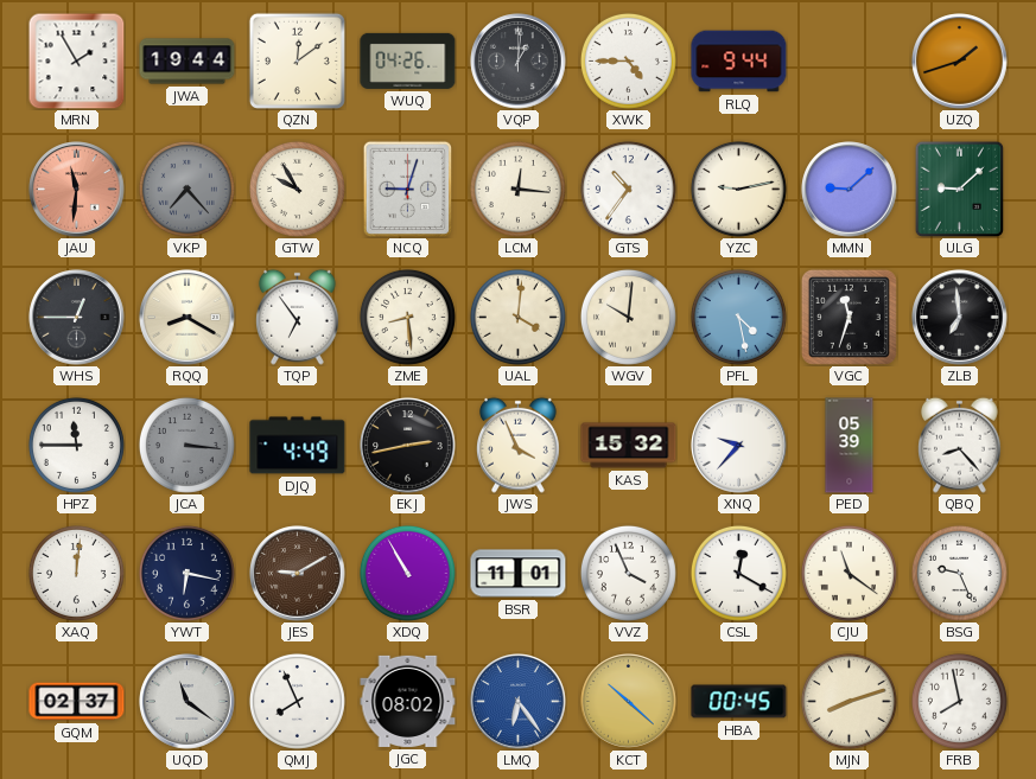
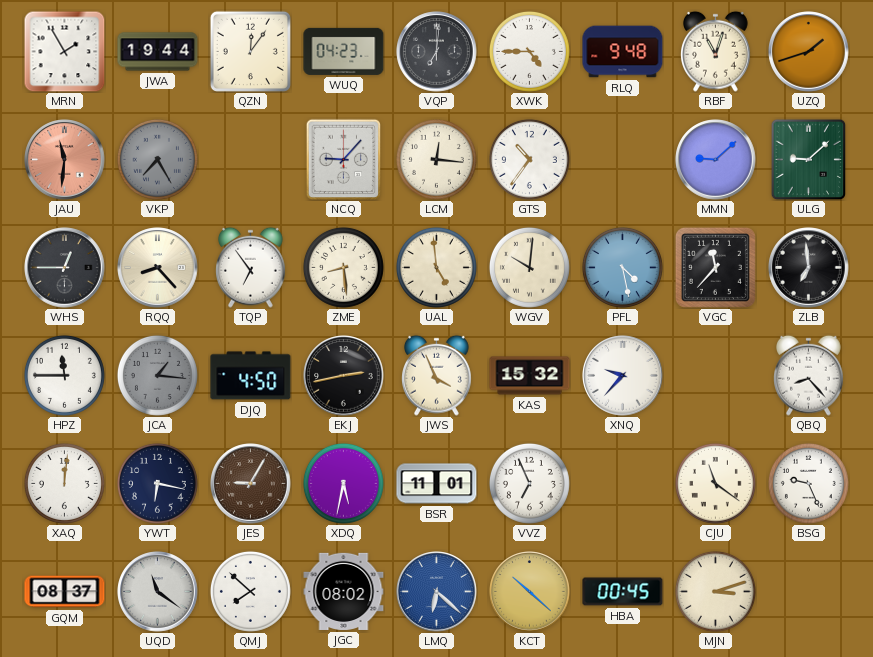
QZN: 12:09 -> 12:06 (250, 51)
WUQ: 04:26 -> 04:23 (344, 51)
VQP: 1:01 -> 7:01 (437, 52)
RLQ: 9:44 -> 9:48 (623, 52)
RBF: none -> 11:03 (716, 51)
VKP: 7:23 -> 7:25 (157, 159)
GTW: 9:55 -> none (297, 189)
NCQ: 9:03 -> 9:07 (344, 159)
YZC: 9:13 -> none (738, 189)
RQQ: 8:20 -> 8:23 (158, 268)
UAL: 4:01 -> 4:59 (436, 267)
VGC: 11:33 -> 11:37 (715, 267)
JCA: 3:16 -> 1:16 (157, 375)
DJQ: 4:49 -> 4:50 (251, 376)
PED: 05:39 -> none (850, 446)
JES: 9:10 -> 9:05 (251, 484)
XDQ: 10:55 -> 5:32 (343, 483)
VVZ: 3:56 -> 6:56 (529, 483)
CSL: 12:20 -> none (738, 573)
GQM: 02:37 -> 08:37 (65, 592)
QMJ: 7:56 -> 7:52 (250, 591)
LMQ: 6:24 -> 6:22 (437, 592)
MJN: 8:12 -> 3:12 (715, 591)
FRB: 7:58 -> none (959, 701)
